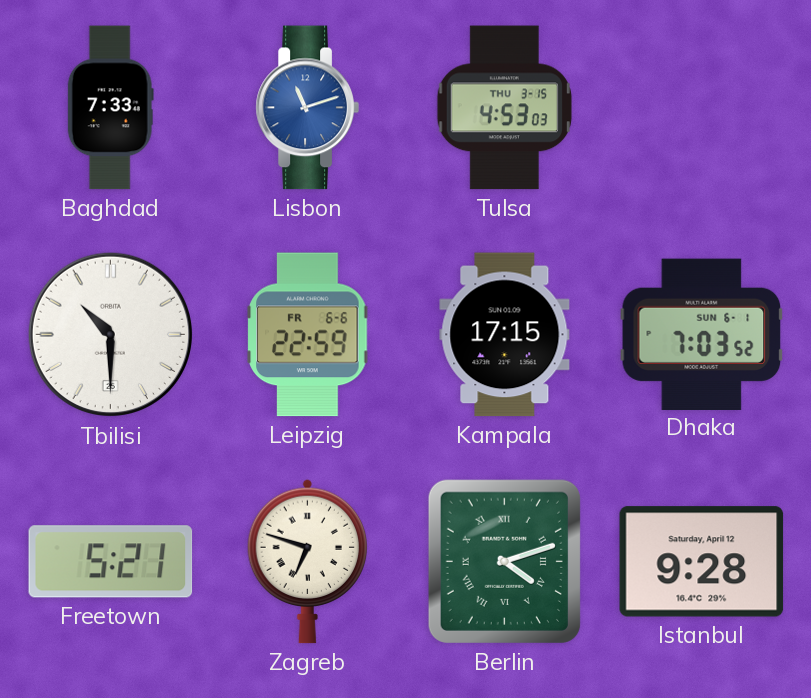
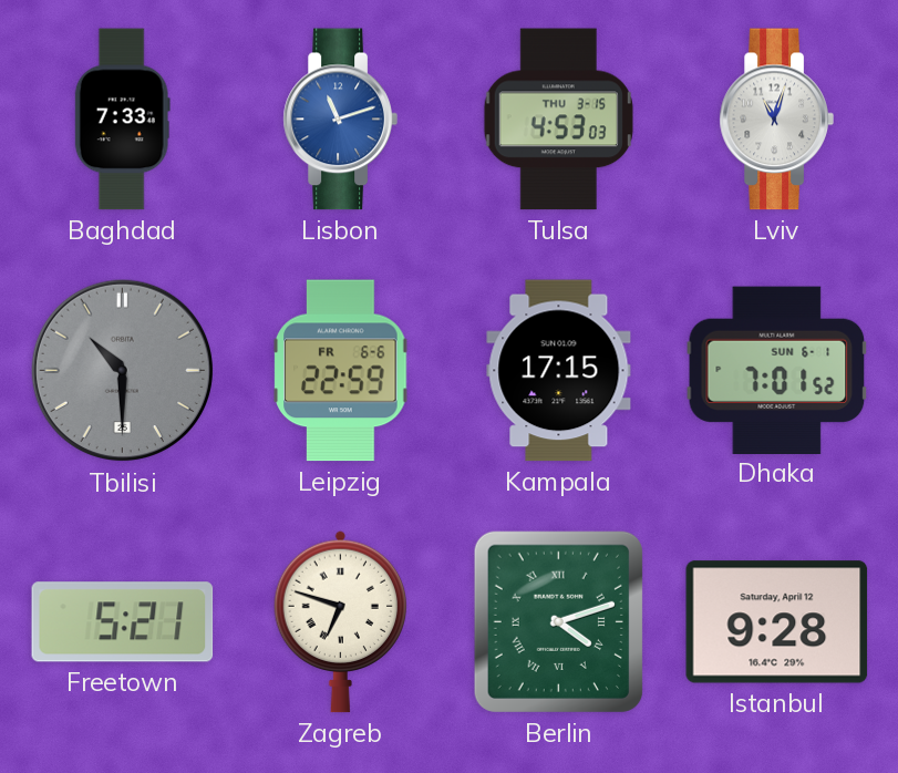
Lviv: none -> 11:03 (776, 120)
Tbilisi dial: white -> grey (123, 371)
Dhaka: 7:03 -> 7:01 (777, 370)
